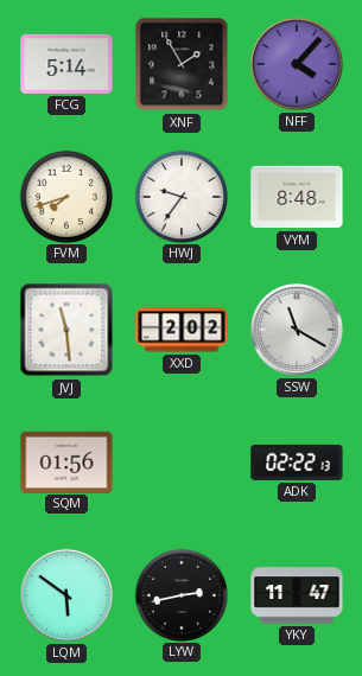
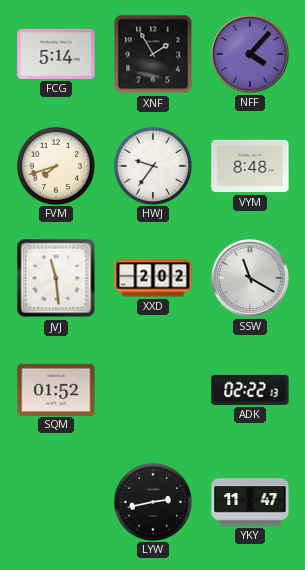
SQM: 01:56 -> 01:52 (56, 389)
LQM: 5:51 -> none (66, 595)
